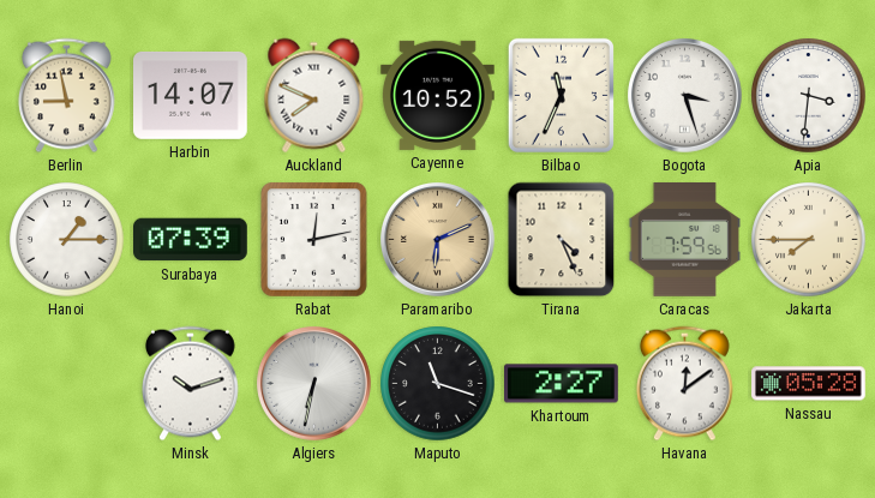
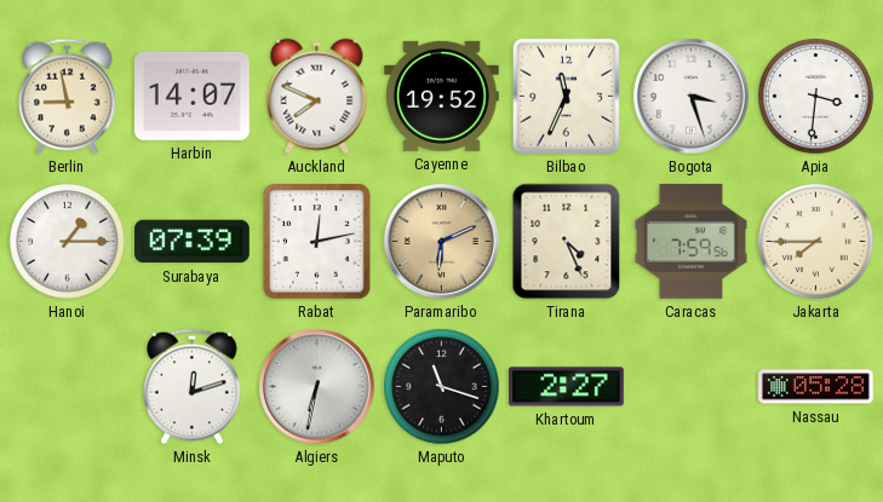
Cayenne: 10:52 -> 19:52 (442, 96)
Minsk: 10:12 -> 12:12 (191, 387)
Havana: 12:09 -> none (684, 384)
